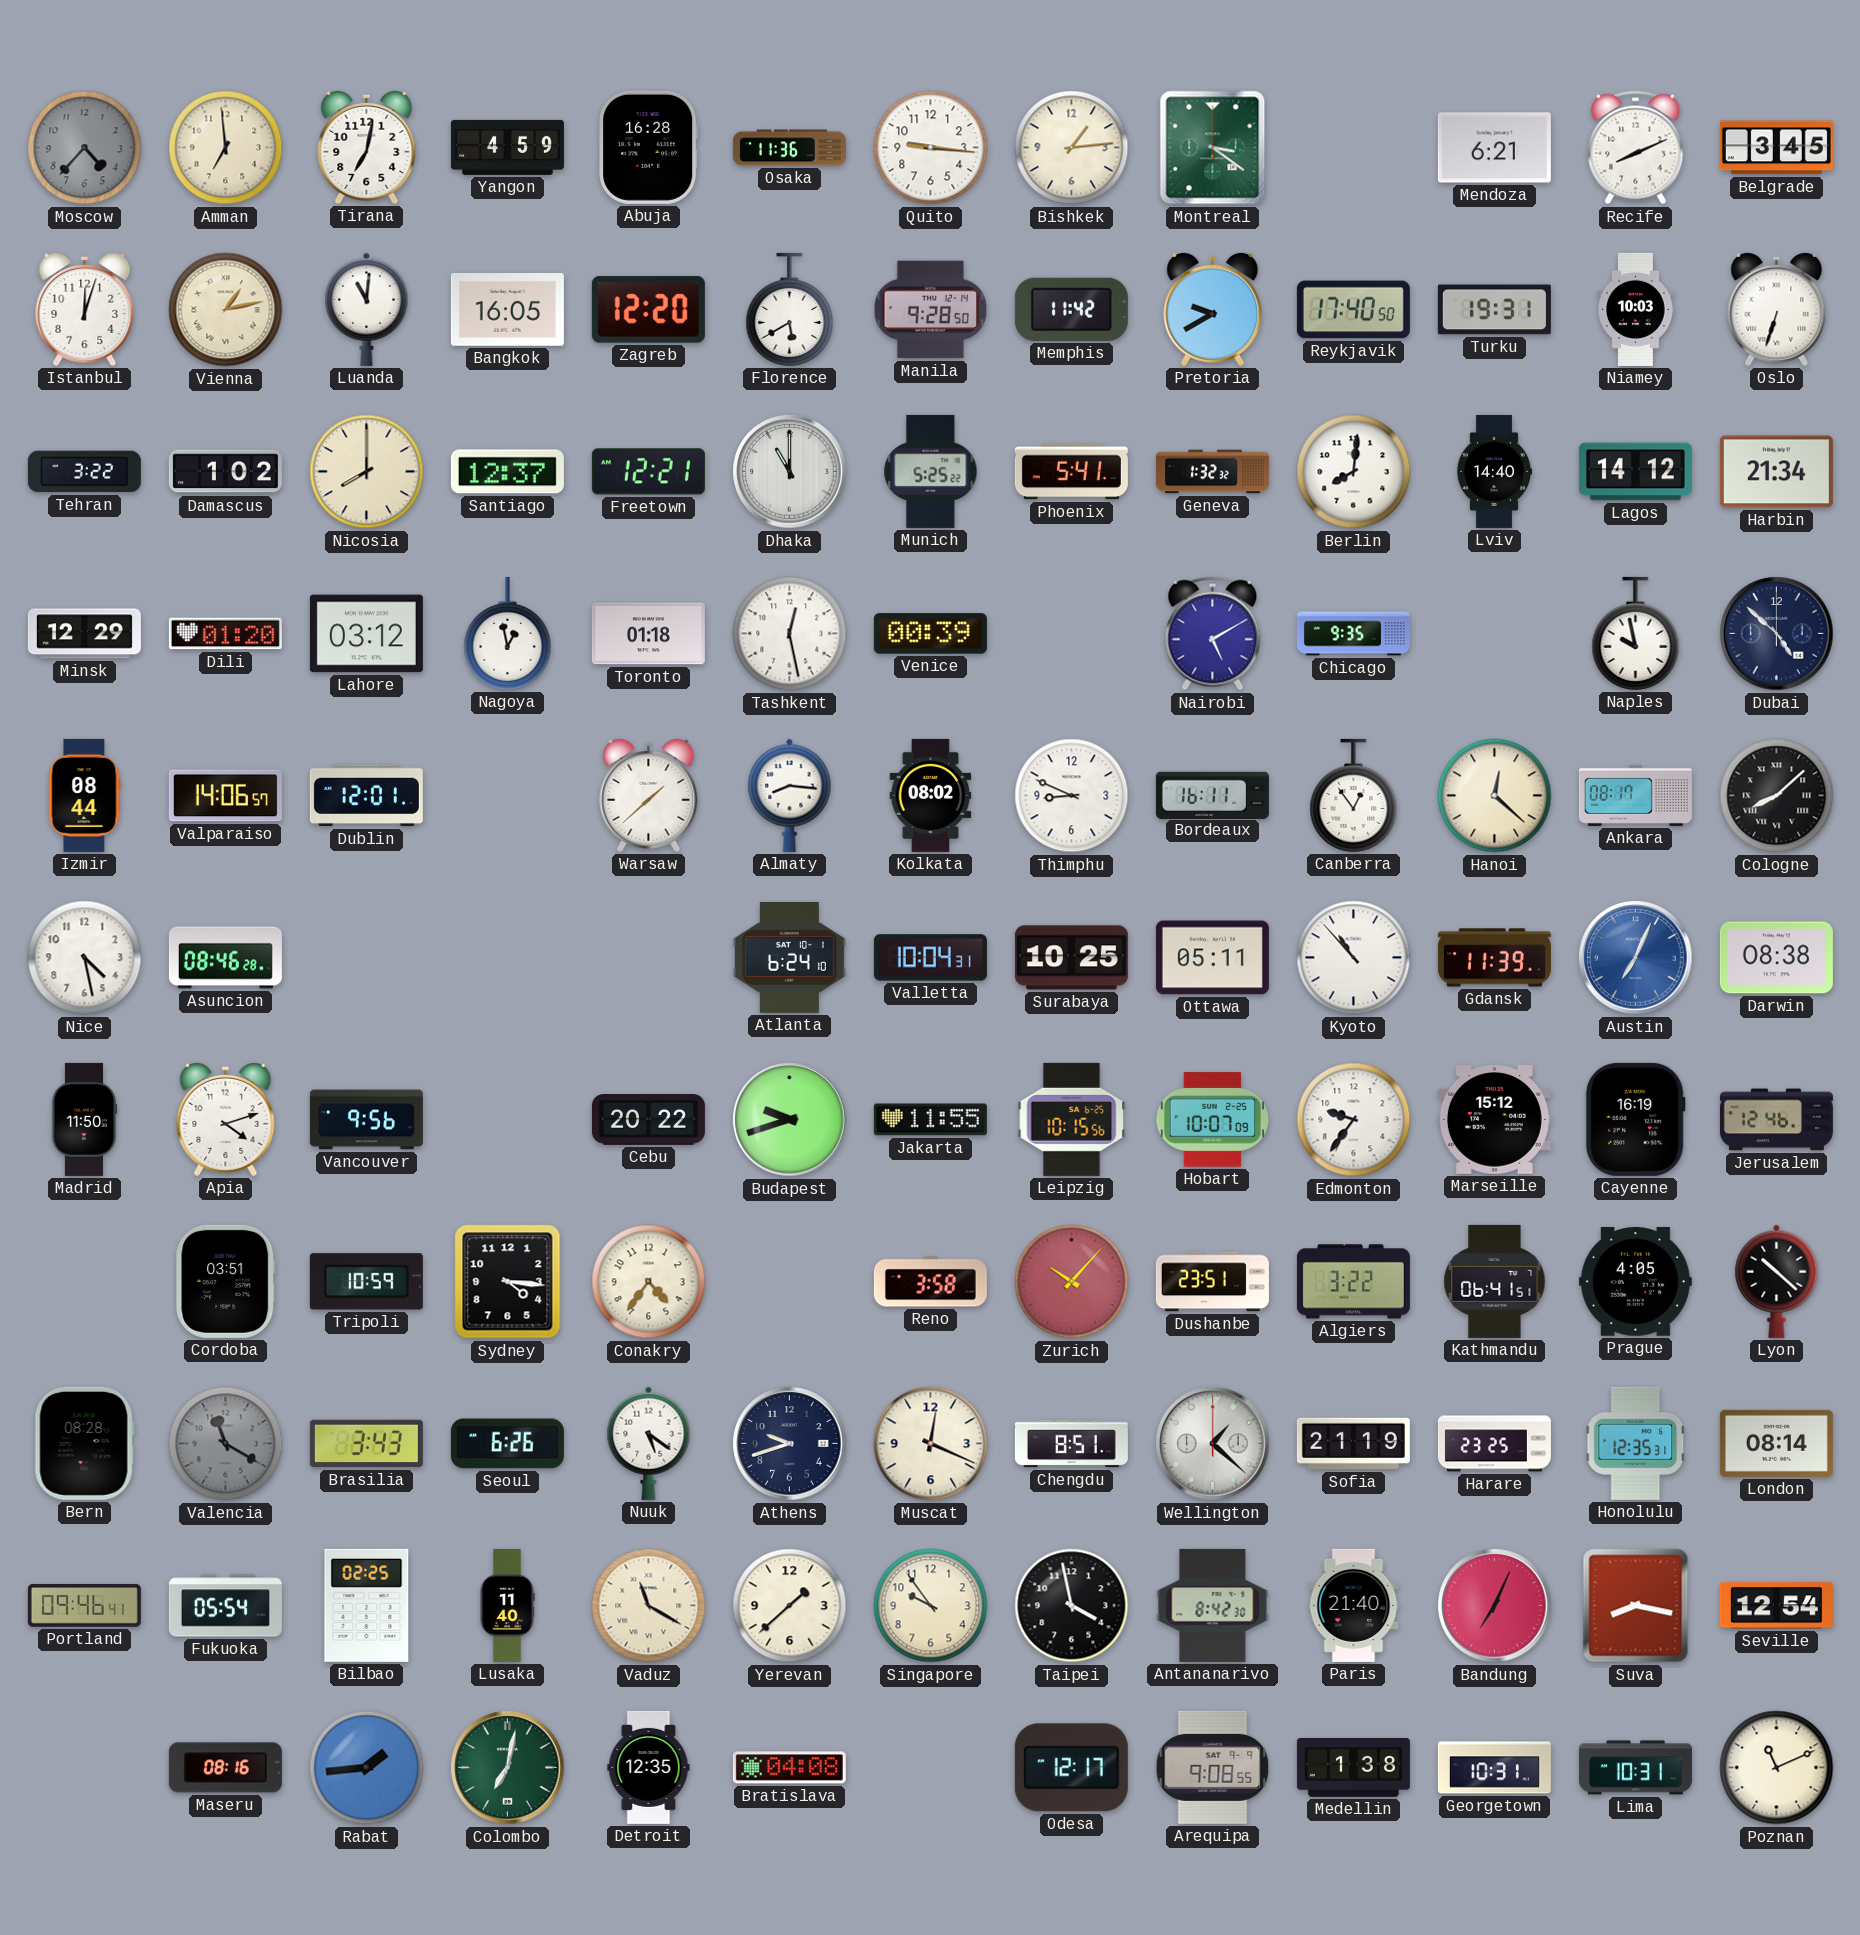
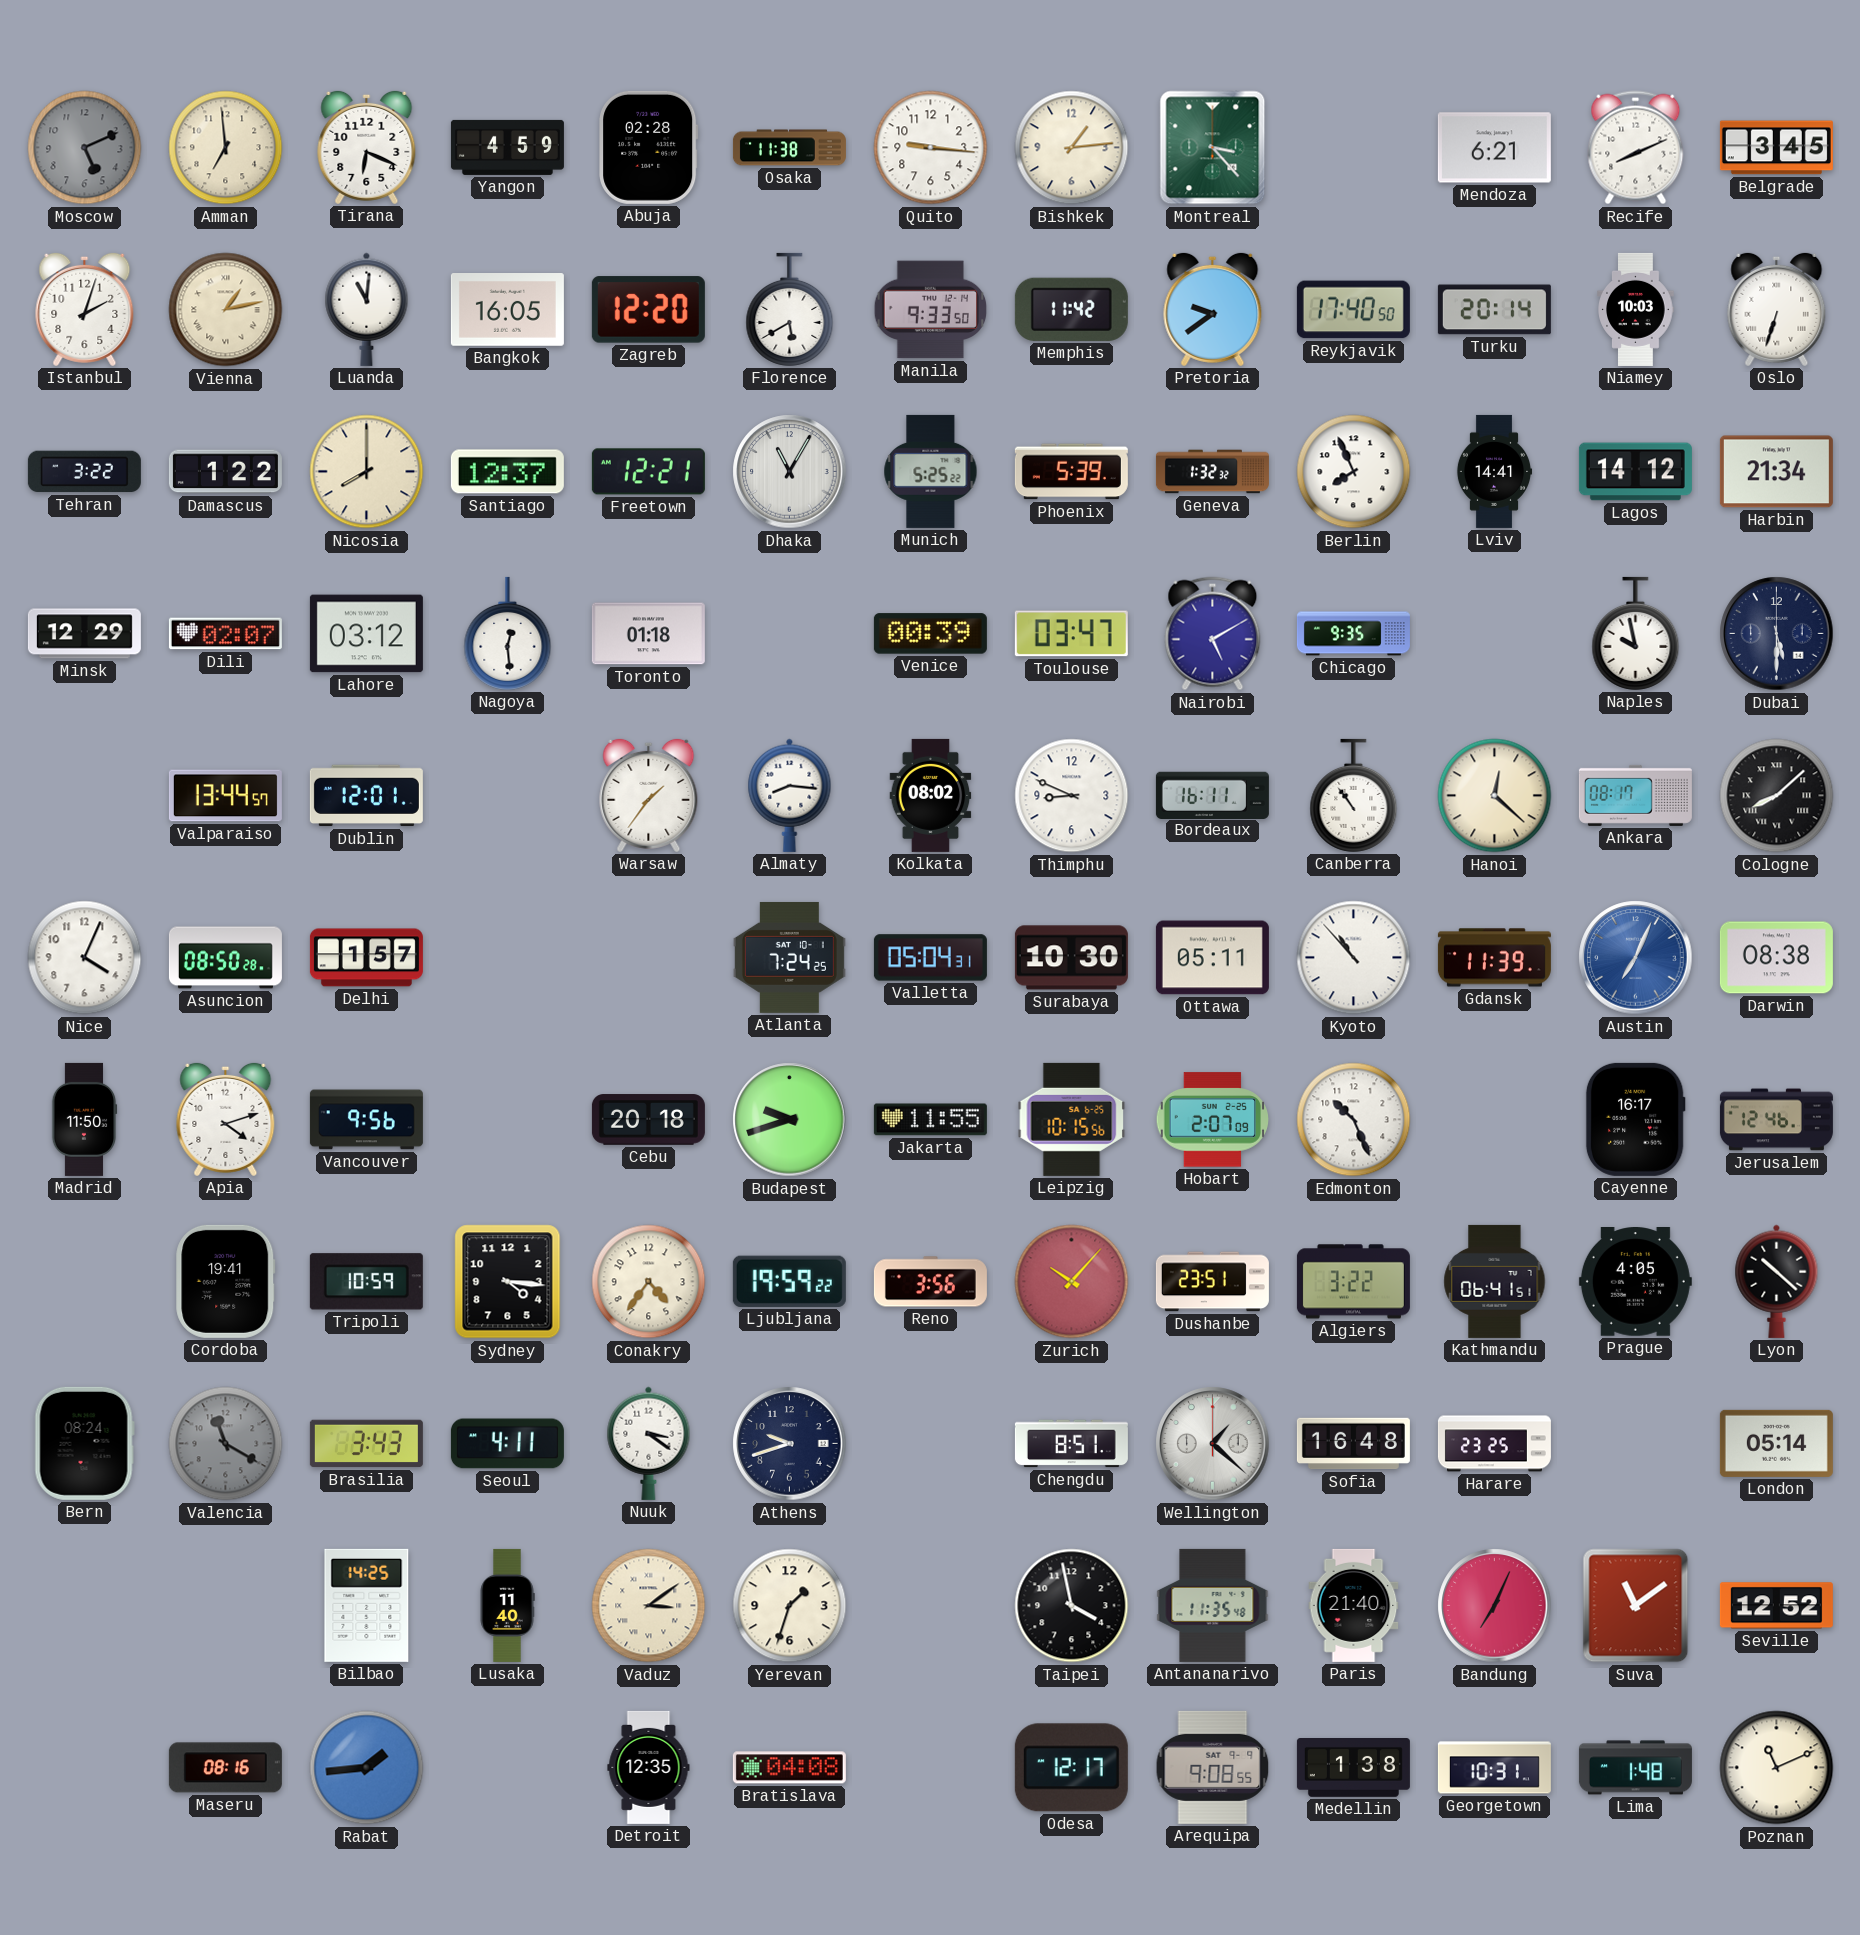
Moscow: 4:37 -> 5:11 (85, 148)
Tirana: 7:02 -> 6:19 (367, 147)
Abuja: 16:28 -> 02:28 (649, 147)
Osaka: 11:36 -> 11:38 (789, 148)
Montreal: 3:21 -> 3:23 (1213, 148)
Istanbul: 12:03 -> 2:03 (85, 309)
Manila: 9:28 -> 9:33 (931, 310)
Pretoria: 9:40 -> 9:39 (1213, 309)
Turku: 19:31 -> 20:14 (1494, 310)
Damascus: 1:02 -> 1:22 (225, 472)
Dhaka: 11:00 -> 11:05 (790, 472)
Phoenix: 5:41 -> 5:39 (1071, 472)
Berlin: 8:01 -> 7:56 (1354, 472)
Lviv: 14:40 -> 14:41 (1494, 471)
Dili: 01:20 -> 02:07 (225, 634)
Nagoya: 12:58 -> 12:29 (508, 633)
Tashkent: 12:28 -> none (790, 634)
Toulouse: none -> 03:47 (1071, 634)
Dubai: 4:52 -> 5:30 (1777, 634)
Izmir: 08:44 -> none (85, 795)
Valparaiso: 14:06 -> 13:44 (225, 796)
Warsaw: 1:38 -> 1:36 (649, 795)
Canberra: 12:54 -> 10:54 (1354, 795)
Nice: 4:28 -> 4:04 (85, 958)
Asuncion: 08:46 -> 08:50 (225, 958)
Delhi: none -> 1:57 (366, 958)
Atlanta: 6:24 -> 7:24 (789, 957)
Valletta: 10:04 -> 05:04 (930, 958)
Surabaya: 10:25 -> 10:30 (1071, 958)
Cebu: 20:22 -> 20:18 (648, 1120)
Hobart: 10:07 -> 2:07 (1213, 1120)
Edmonton: 9:36 -> 10:26 (1354, 1120)
Marseille: 15:12 -> none (1494, 1120)
Cayenne: 16:19 -> 16:17 (1635, 1119)
Cordoba: 03:51 -> 19:41 (226, 1281)
Ljubljana: none -> 19:59 (789, 1281)
Reno: 3:58 -> 3:56 (930, 1282)
Bern: 08:28 -> 08:24 (84, 1443)
Seoul: 6:26 -> 4:11 (507, 1444)
Nuuk: 5:21 -> 3:21 (649, 1443)
Muscat: 12:19 -> none (931, 1444)
Sofia: 21:19 -> 16:48 (1353, 1444)
Honolulu: 12:35 -> none (1636, 1443)
London: 08:14 -> 05:14 (1776, 1443)
Portland: 09:46 -> none (84, 1605)
Fukuoka: 05:54 -> none (225, 1606)
Bilbao: 02:25 -> 14:25 (367, 1605)
Vaduz: 11:20 -> 3:09 (649, 1606)
Yerevan: 1:38 -> 1:33 (790, 1606)
Singapore: 9:54 -> none (931, 1606)
Antananarivo: 8:42 -> 11:35 (1213, 1605)
Suva: 8:17 -> 11:09 (1636, 1606)
Seville: 12:54 -> 12:52 (1776, 1606)
Colombo: 7:02 -> none (508, 1768)
Lima: 10:31 -> 1:48 (1635, 1768)
